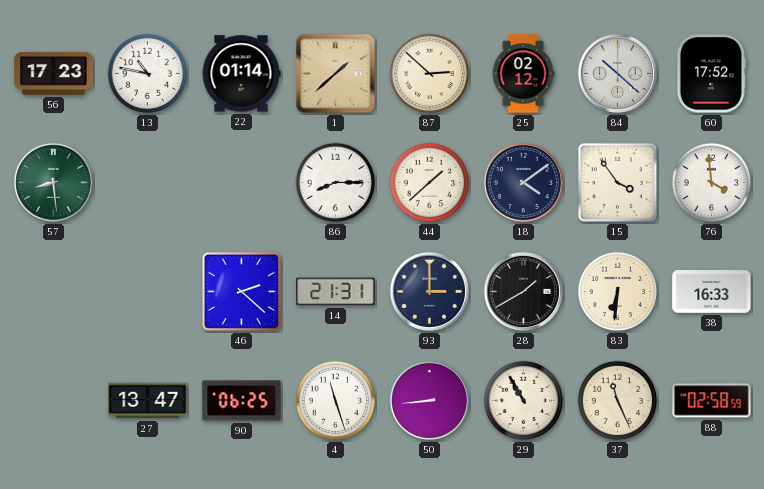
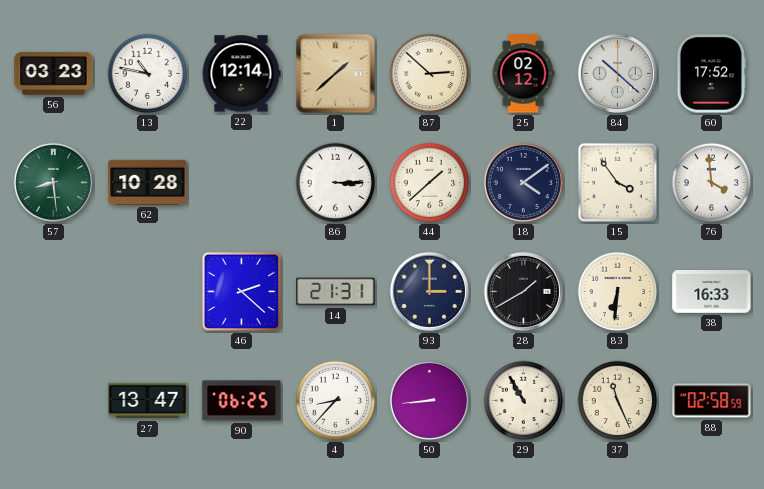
56: 17:23 -> 03:23 (54, 73)
22: 01:14 -> 12:14 (241, 74)
62: none -> 10:28 (148, 182)
86: 8:15 -> 3:15 (336, 183)
4: 11:27 -> 8:37 (336, 401)
